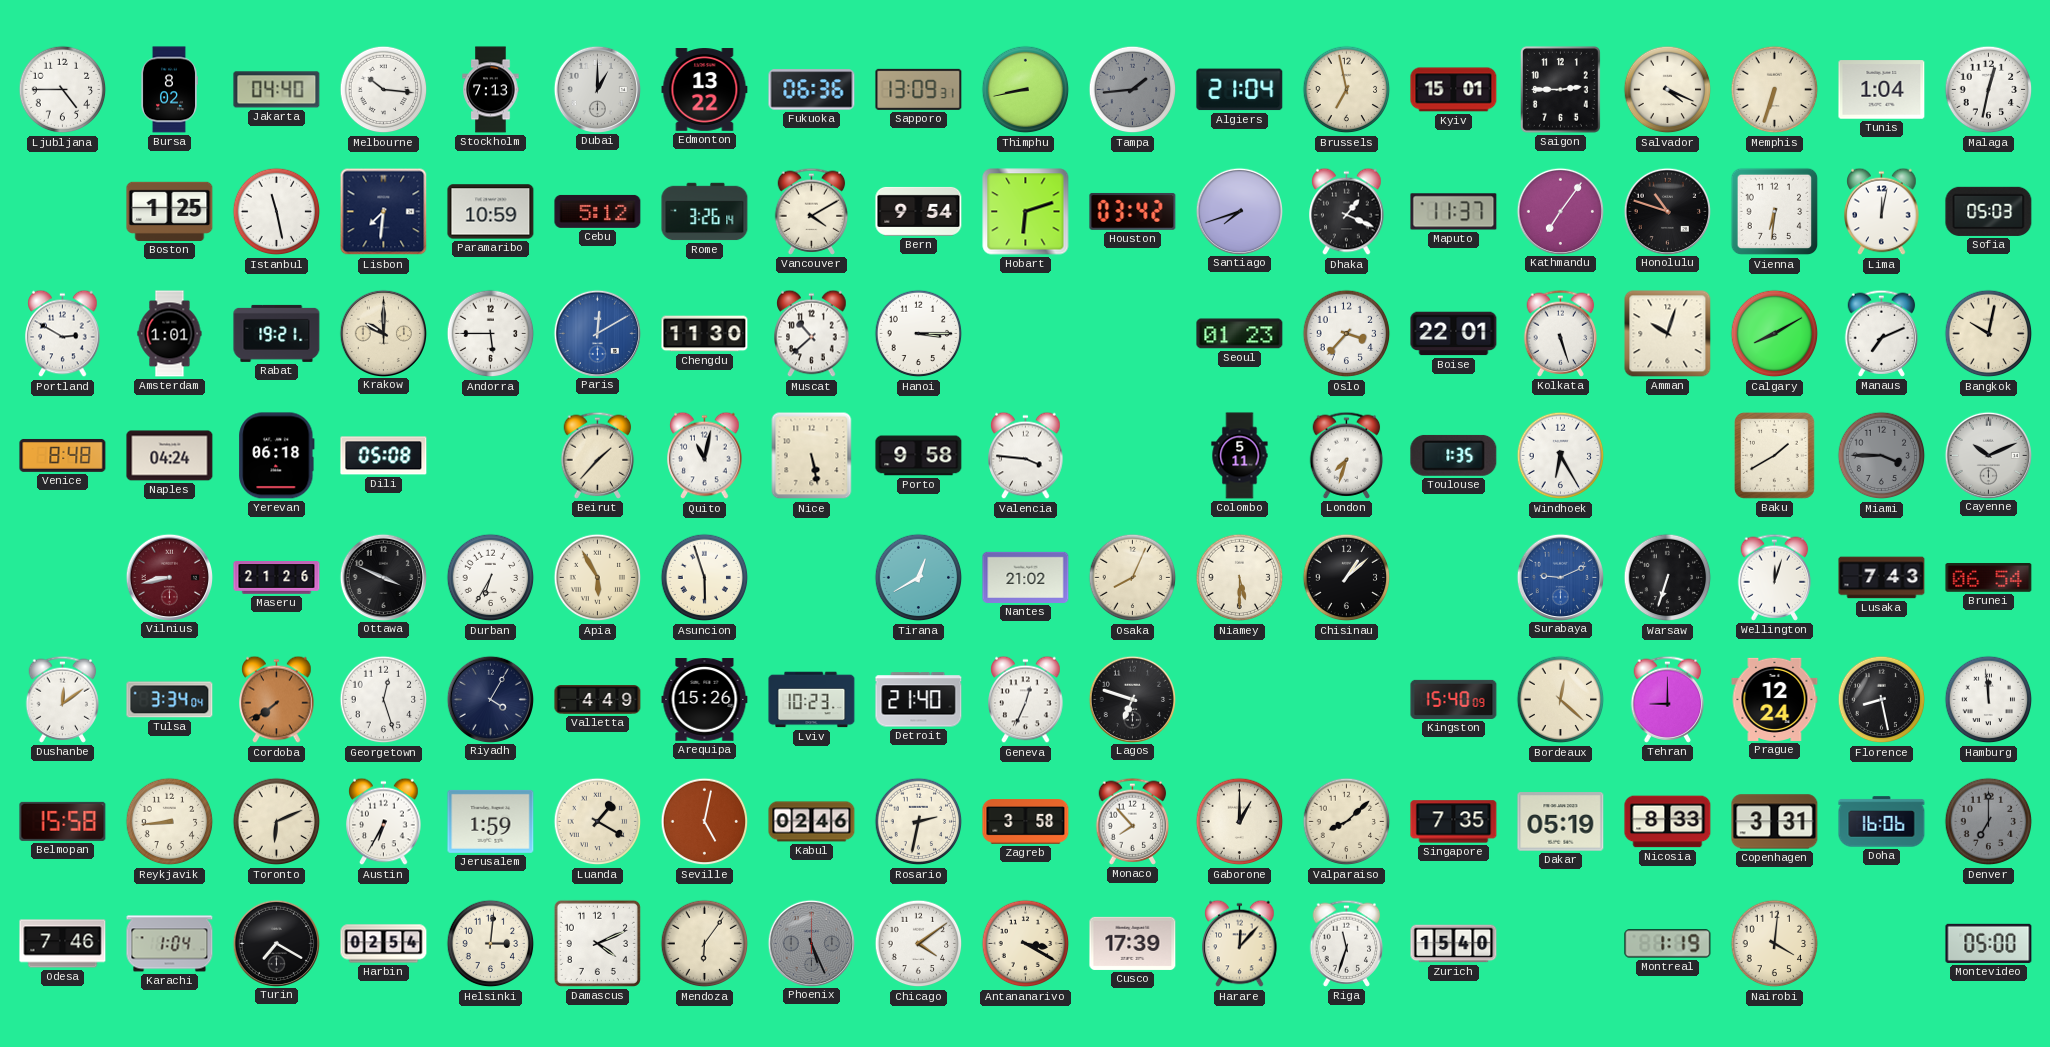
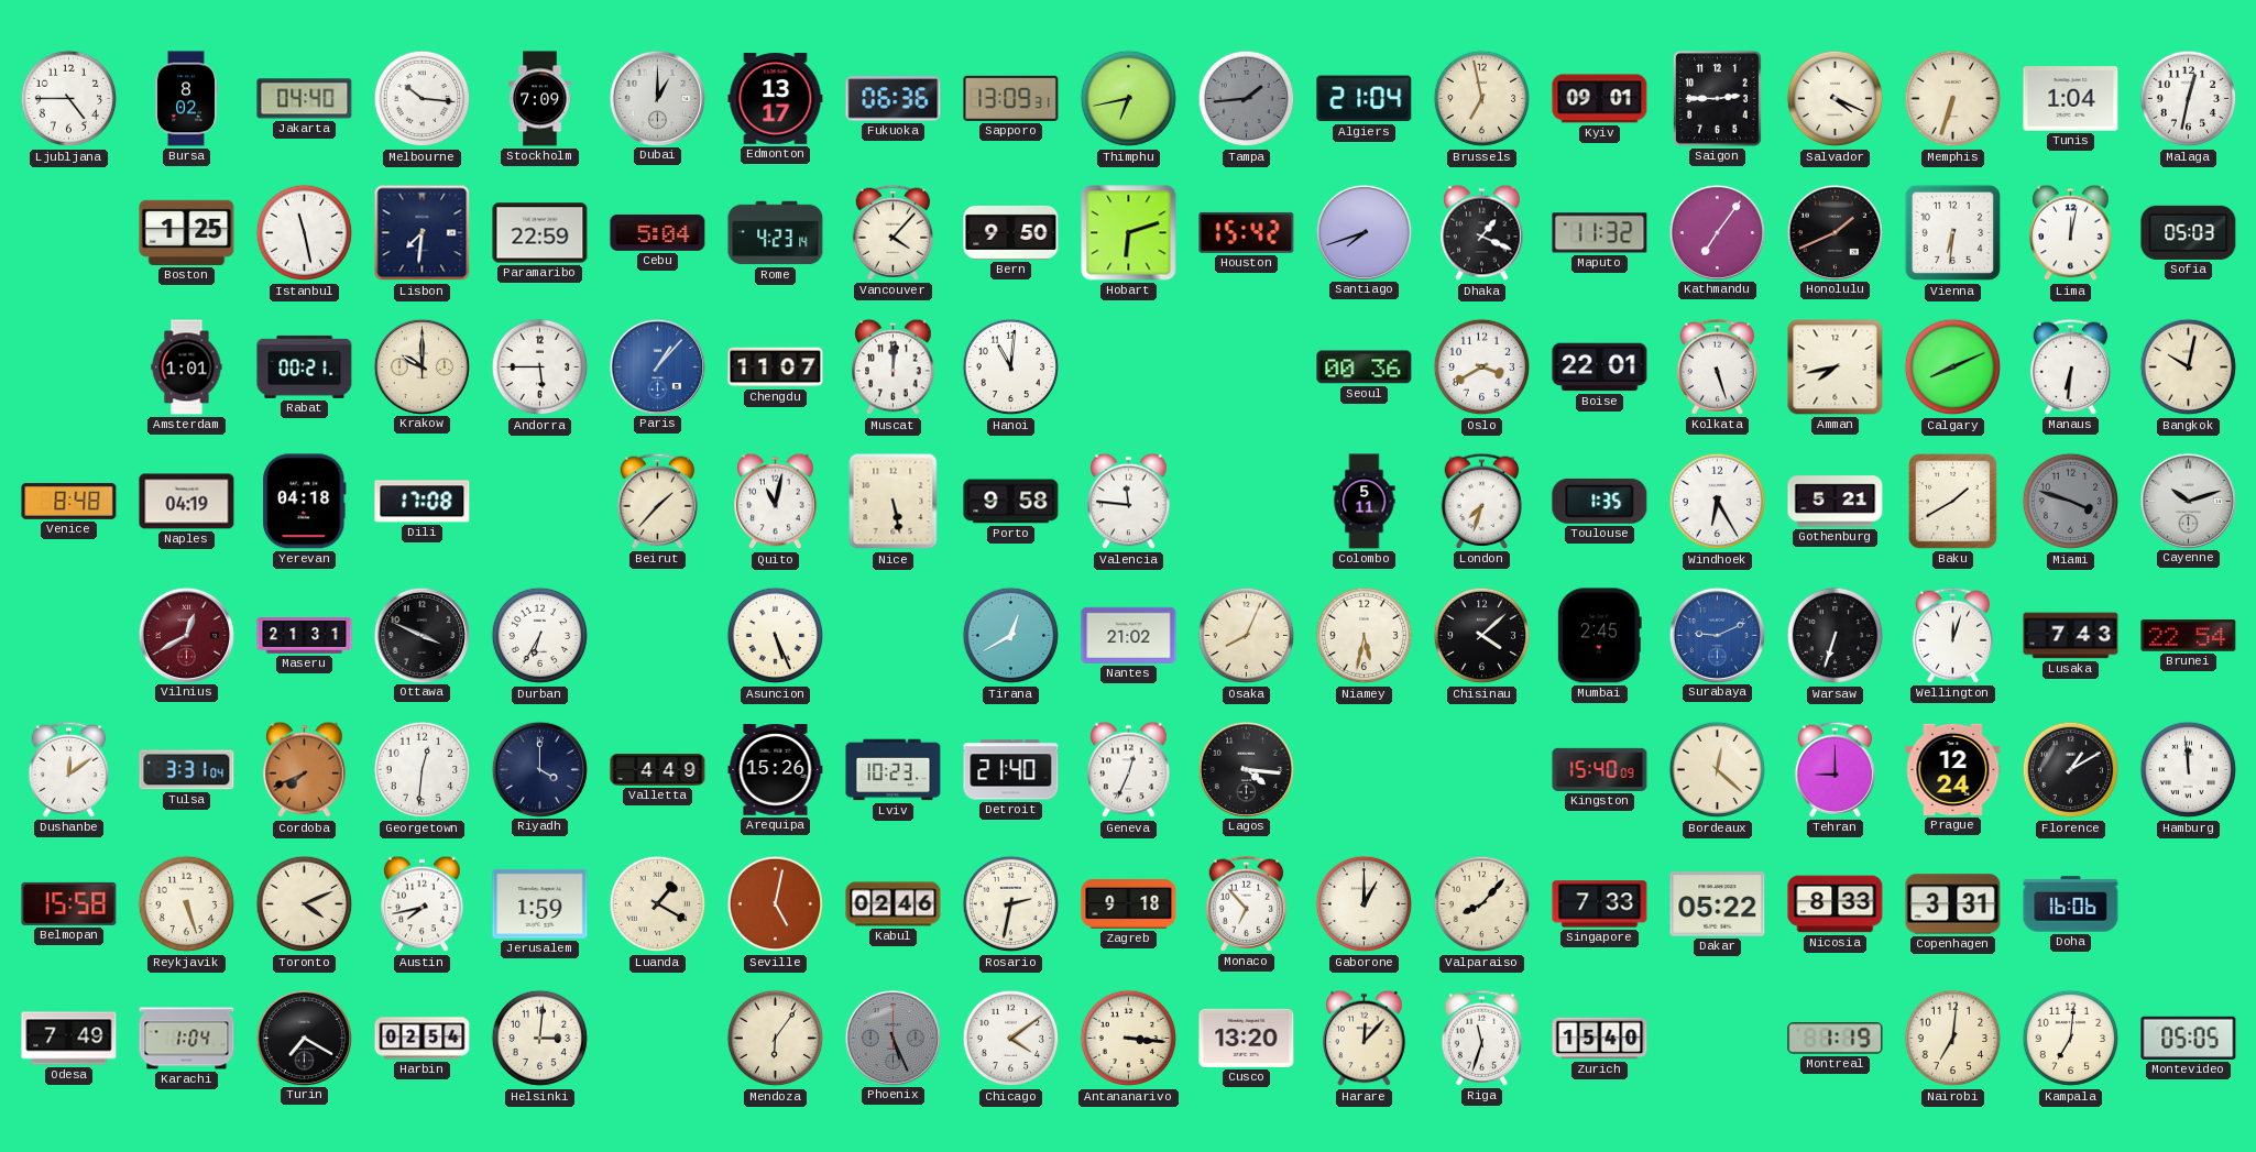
Stockholm: 7:13 -> 7:09 (540, 99)
Edmonton: 13:22 -> 13:17 (776, 99)
Thimphu: 8:43 -> 6:43 (1129, 99)
Kyiv: 15:01 -> 09:01 (1600, 99)
Paramaribo: 10:59 -> 22:59 (540, 233)
Cebu: 5:12 -> 5:04 (658, 232)
Rome: 3:26 -> 4:23 (776, 233)
Vancouver: 4:10 -> 4:07 (894, 232)
Bern: 9:54 -> 9:50 (1011, 232)
Houston: 03:42 -> 15:42 (1247, 232)
Maputo: 11:37 -> 11:32 (1600, 233)
Honolulu: 10:48 -> 1:41 (1835, 232)
Portland: 2:50 -> none (63, 334)
Rabat: 19:21 -> 00:21 (305, 366)
Paris: 12:10 -> 1:07 (657, 366)
Chengdu: 11:30 -> 11:07 (776, 367)
Muscat: 10:38 -> 12:01 (894, 367)
Hanoi: 3:15 -> 11:01 (1011, 367)
Seoul: 01:23 -> 00:36 (1365, 367)
Oslo: 3:37 -> 3:40 (1482, 367)
Amman: 10:03 -> 7:43 (1836, 367)
Calgary: 8:10 -> 8:11 (1953, 367)
Manaus: 7:11 -> 6:31 (2071, 366)
Naples: 04:24 -> 04:19 (187, 502)
Yerevan: 06:18 -> 04:18 (305, 502)
Dili: 05:08 -> 17:08 (423, 502)
Valencia: 3:46 -> 11:46 (1129, 502)
Gothenburg: none -> 5:21 (1836, 502)
Miami: 3:45 -> 3:48 (2071, 502)
Cayenne: 10:11 -> 10:12 (2188, 501)
Vilnius: 8:43 -> 12:40 (186, 635)
Maseru: 21:26 -> 21:31 (305, 636)
Apia: 5:55 -> none (598, 578)
Asuncion: 5:57 -> 5:26 (776, 636)
Niamey: 5:30 -> 5:32 (1365, 636)
Chisinau: 1:08 -> 4:08 (1482, 636)
Mumbai: none -> 2:45 (1599, 636)
Brunei: 06:54 -> 22:54 (2189, 636)
Tulsa: 3:34 -> 3:31 (187, 770)
Cordoba: 7:39 -> 7:41 (305, 770)
Georgetown: 12:27 -> 12:31 (423, 770)
Riyadh: 4:05 -> 4:00 (539, 769)
Lagos: 6:48 -> 4:16 (1246, 769)
Florence: 8:28 -> 1:10 (2071, 770)
Reykjavik: 8:44 -> 5:27 (187, 904)
Toronto: 6:11 -> 4:11 (305, 904)
Austin: 6:35 -> 7:43 (423, 904)
Zagreb: 3:58 -> 9:18 (1129, 904)
Monaco: 7:53 -> 6:53 (1247, 903)
Valparaiso: 8:08 -> 8:07 (1482, 904)
Singapore: 7:35 -> 7:33 (1600, 904)
Dakar: 05:19 -> 05:22 (1718, 904)
Denver: 7:00 -> none (1989, 822)
Odesa: 7:46 -> 7:49 (69, 1039)
Damascus: 4:11 -> none (597, 943)
Antananarivo: 3:20 -> 3:16 (1129, 1039)
Cusco: 17:39 -> 13:20 (1247, 1038)
Nairobi: 4:01 -> 7:01 (1953, 1039)
Kampala: none -> 7:01 (2071, 1039)
Montevideo: 05:00 -> 05:05 (2189, 1038)
